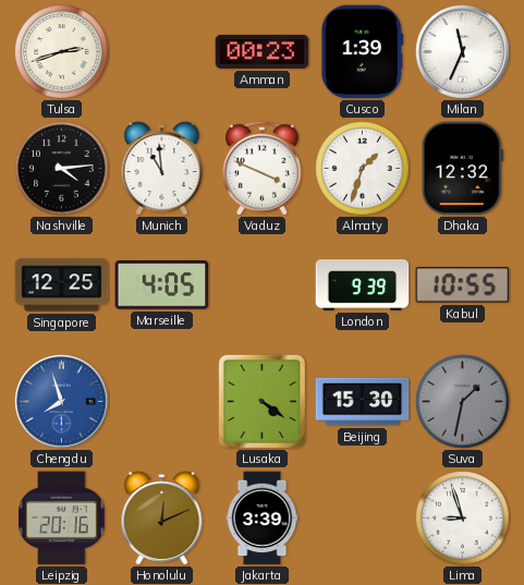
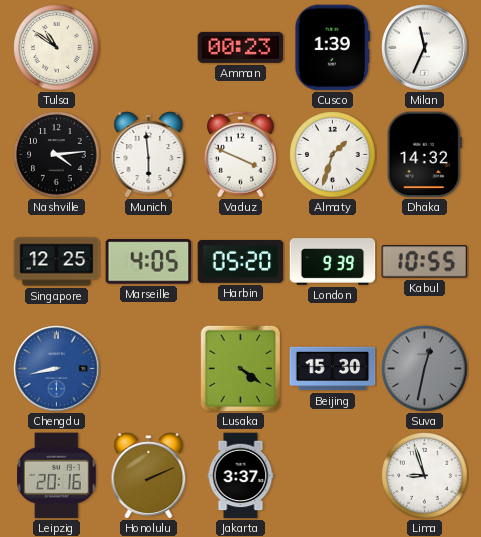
Tulsa: 2:42 -> 10:51 (57, 48)
Munich: 10:59 -> 5:59 (149, 155)
Dhaka: 12:32 -> 14:32 (424, 155)
Harbin: none -> 05:20 (241, 261)
Chengdu: 7:57 -> 8:43 (57, 369)
Suva: 1:32 -> 12:32 (425, 369)
Honolulu: 12:11 -> 2:11 (149, 476)
Jakarta: 3:39 -> 3:37 (241, 476)
